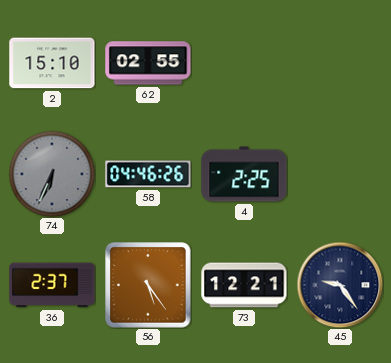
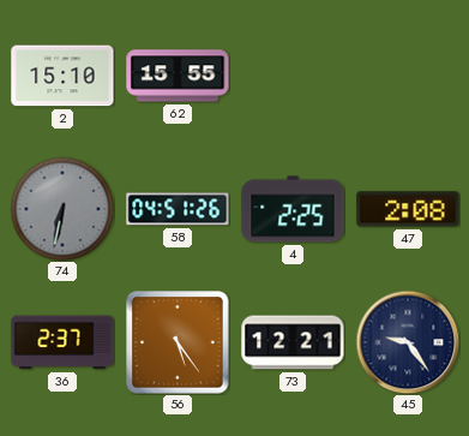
62: 02:55 -> 15:55 (178, 76)
74: 6:34 -> 6:32 (62, 209)
58: 04:46 -> 04:51 (178, 209)
47: none -> 2:08 (408, 209)
